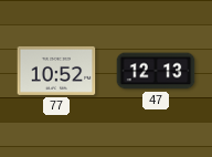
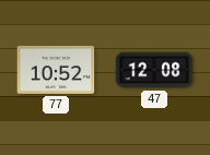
47: 12:13 -> 12:08 (154, 70)
